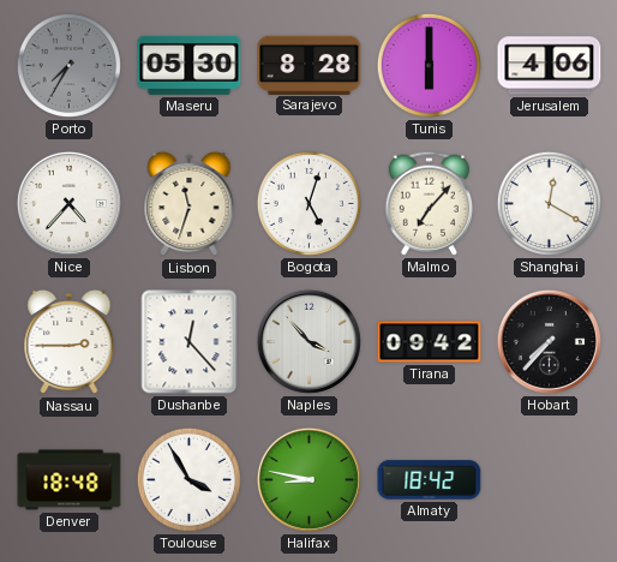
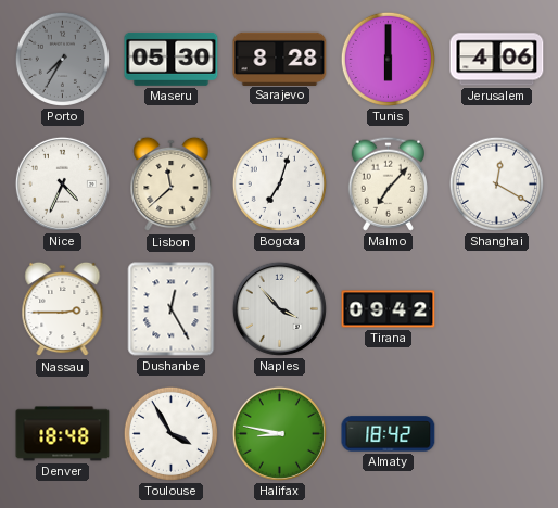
Nice: 4:37 -> 4:34 (62, 183)
Lisbon: 11:33 -> 11:38 (172, 185)
Bogota: 5:03 -> 7:03 (279, 183)
Dushanbe: 12:23 -> 12:25 (172, 309)
Hobart: 7:37 -> none (549, 341)
